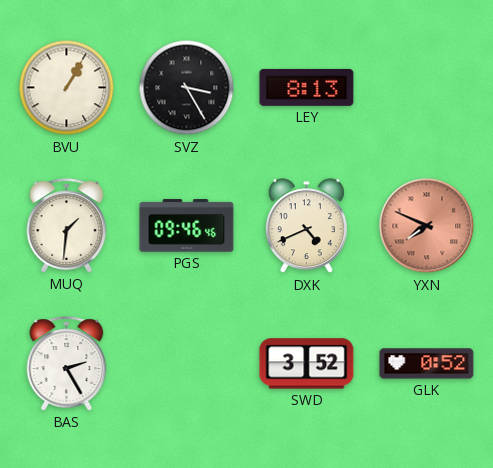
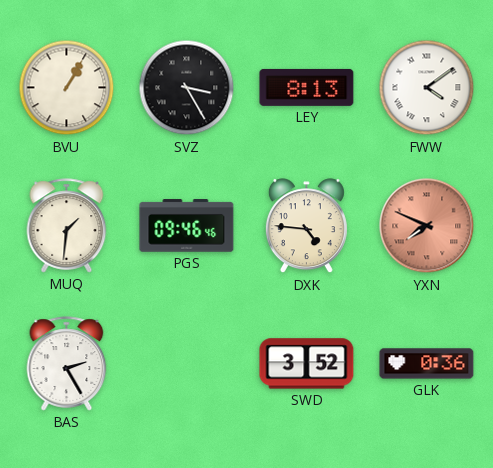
FWW: none -> 4:09 (427, 88)
DXK: 4:41 -> 4:46 (306, 226)
GLK: 0:52 -> 0:36 (427, 364)
